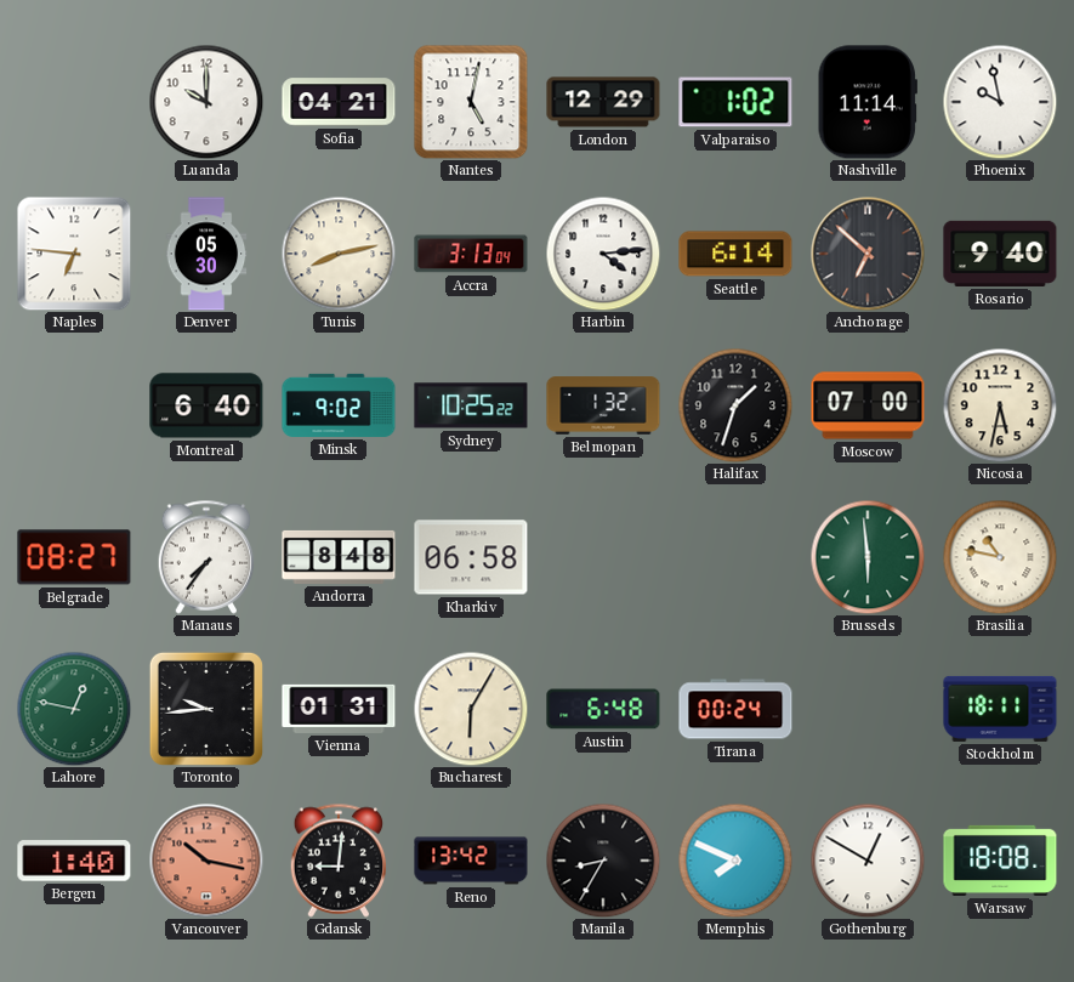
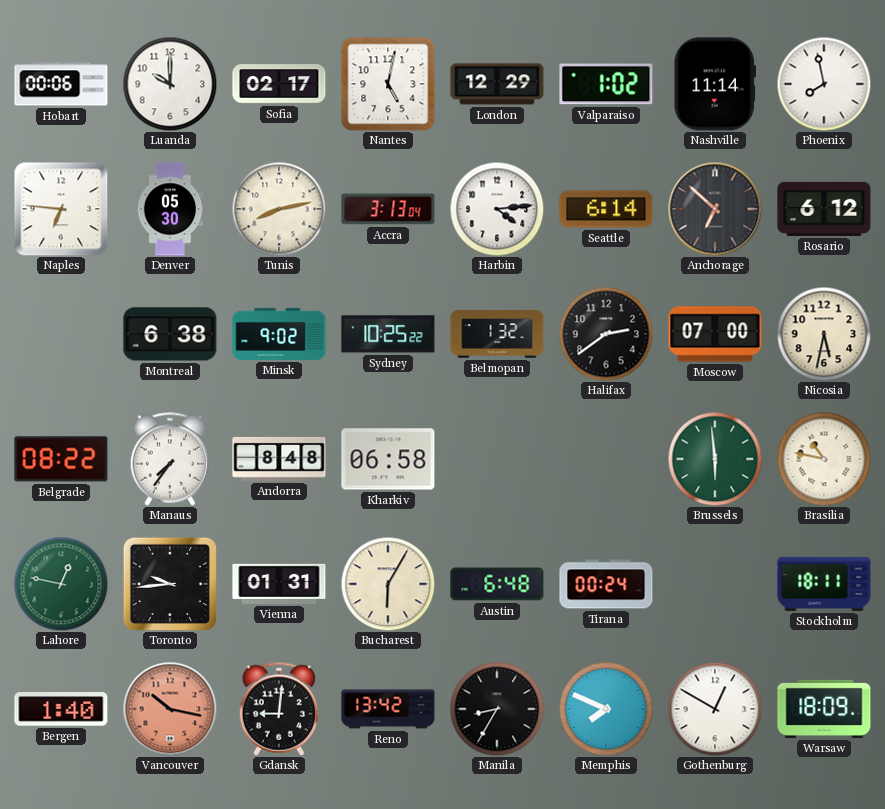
Hobart: none -> 00:06 (61, 84)
Sofia: 04:21 -> 02:17 (279, 84)
Phoenix: 9:58 -> 7:58 (824, 84)
Rosario: 9:40 -> 6:12 (824, 209)
Montreal: 6:40 -> 6:38 (170, 334)
Halifax: 1:33 -> 2:39 (606, 334)
Belgrade: 08:27 -> 08:22 (61, 459)
Warsaw: 18:08 -> 18:09 (824, 709)
